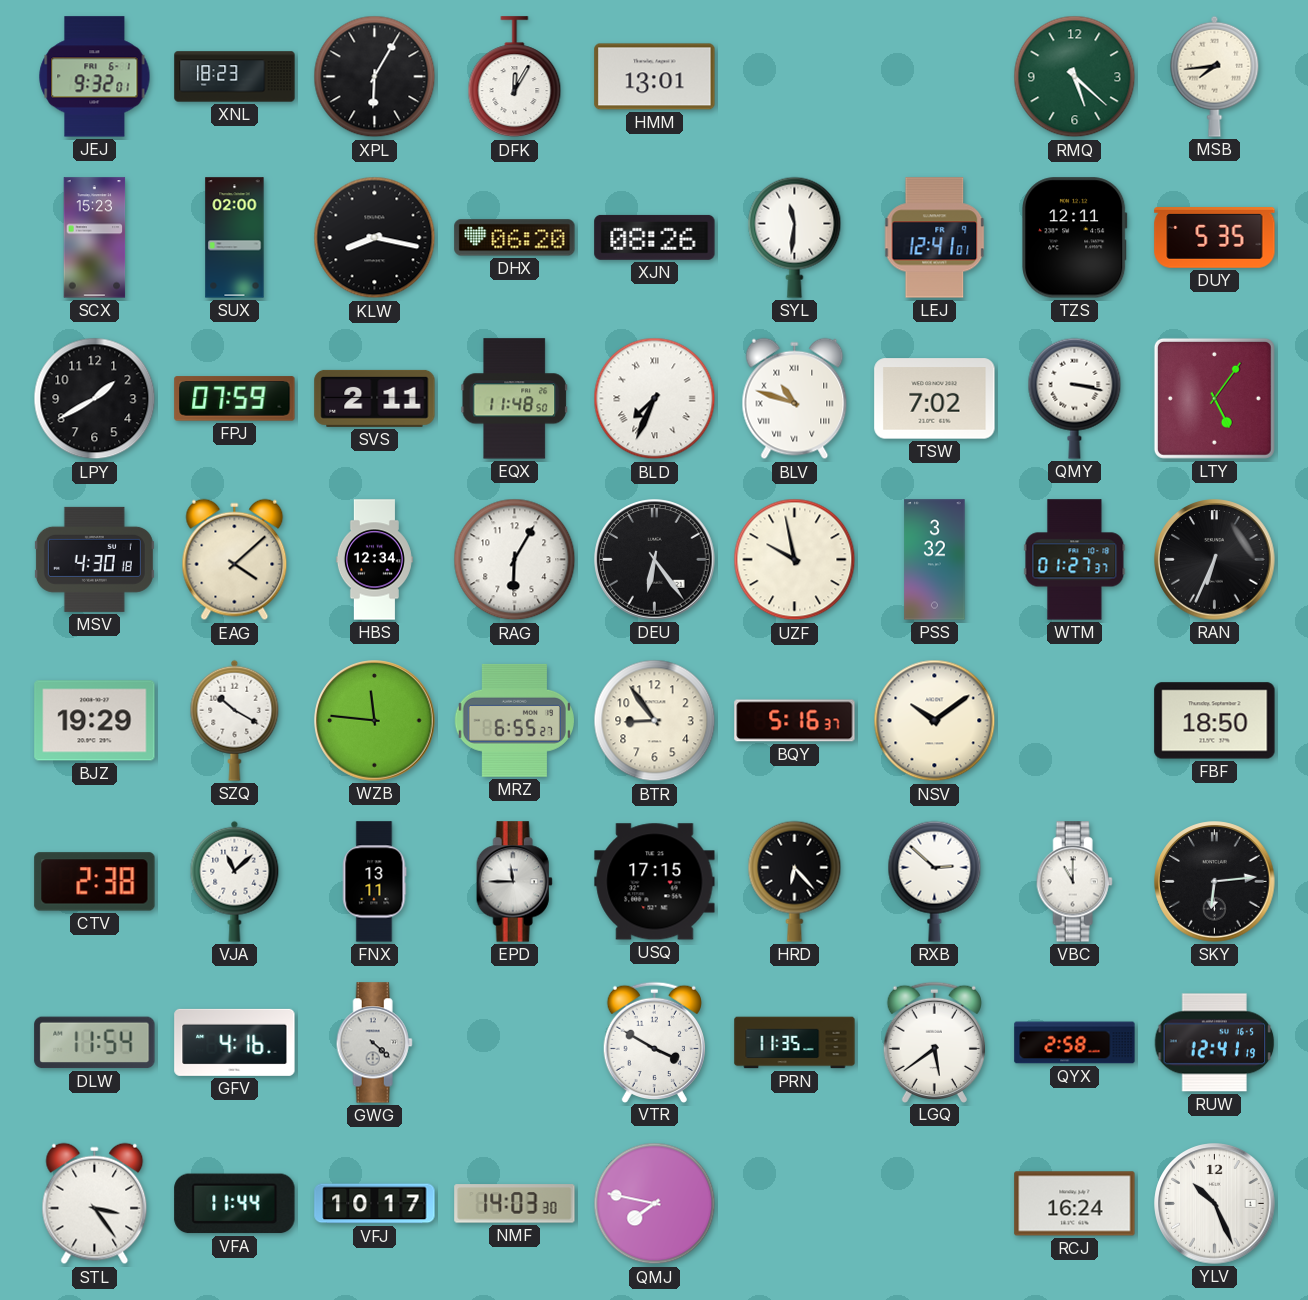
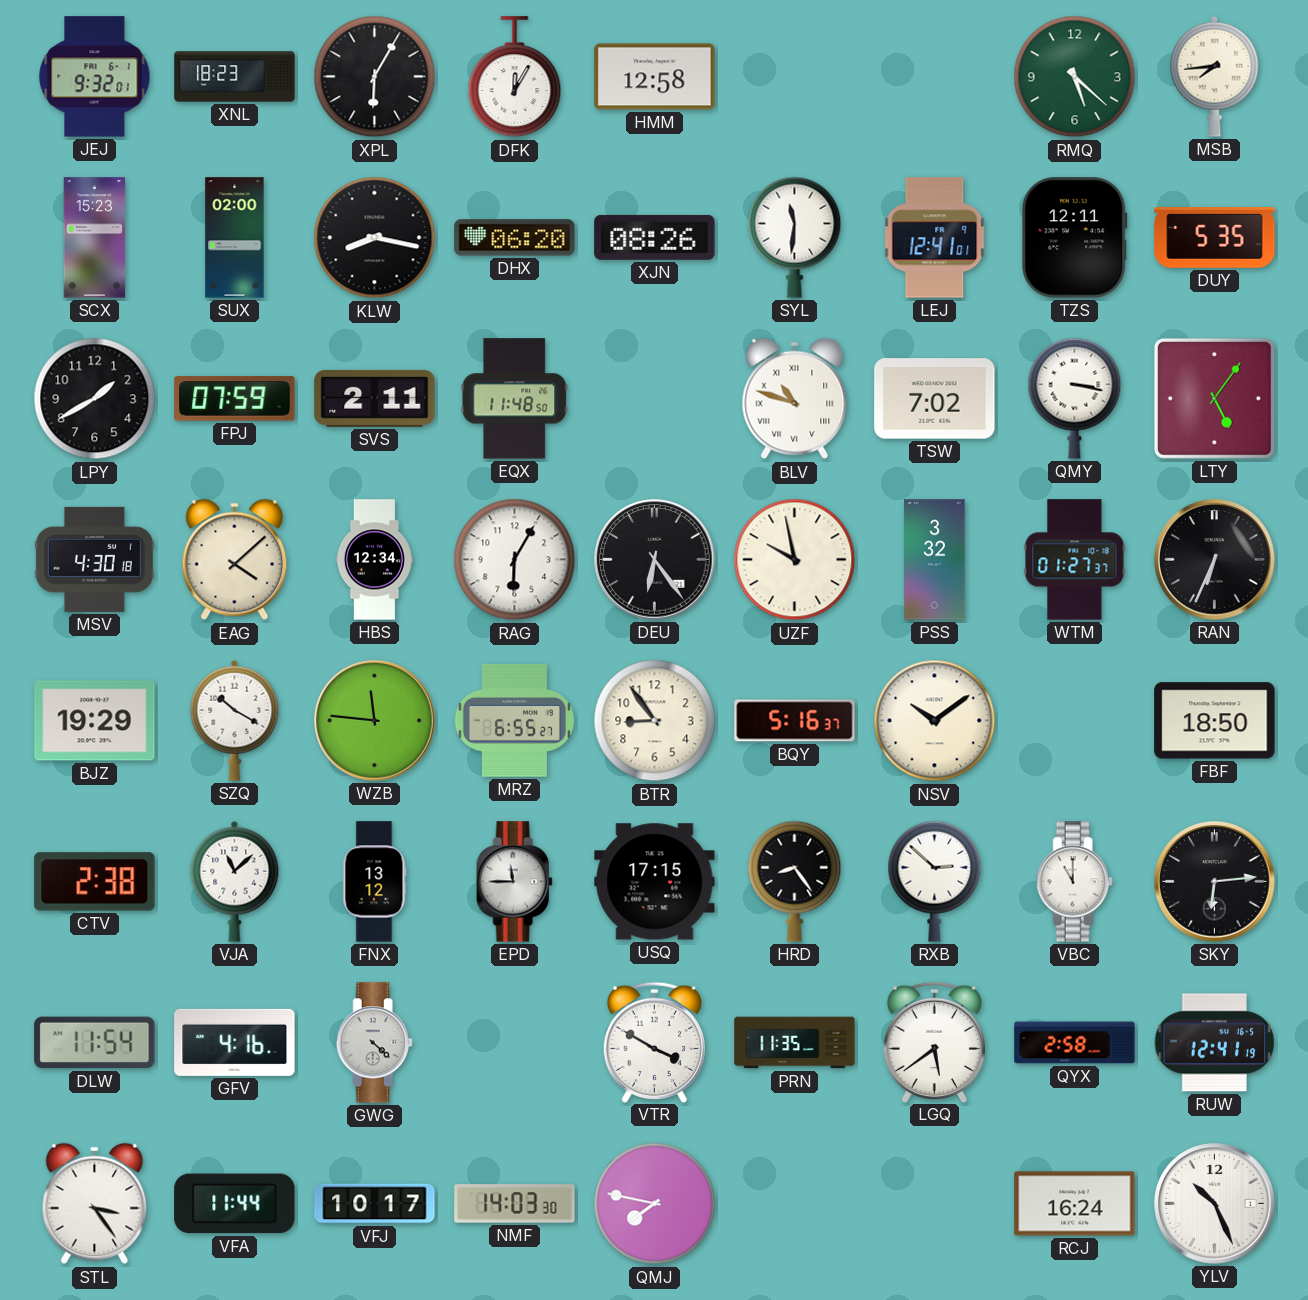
HMM: 13:01 -> 12:58 (655, 77)
BLD: 7:34 -> none (655, 399)
FNX: 13:11 -> 13:12 (375, 882)
HRD: 6:23 -> 8:24 (795, 881)
